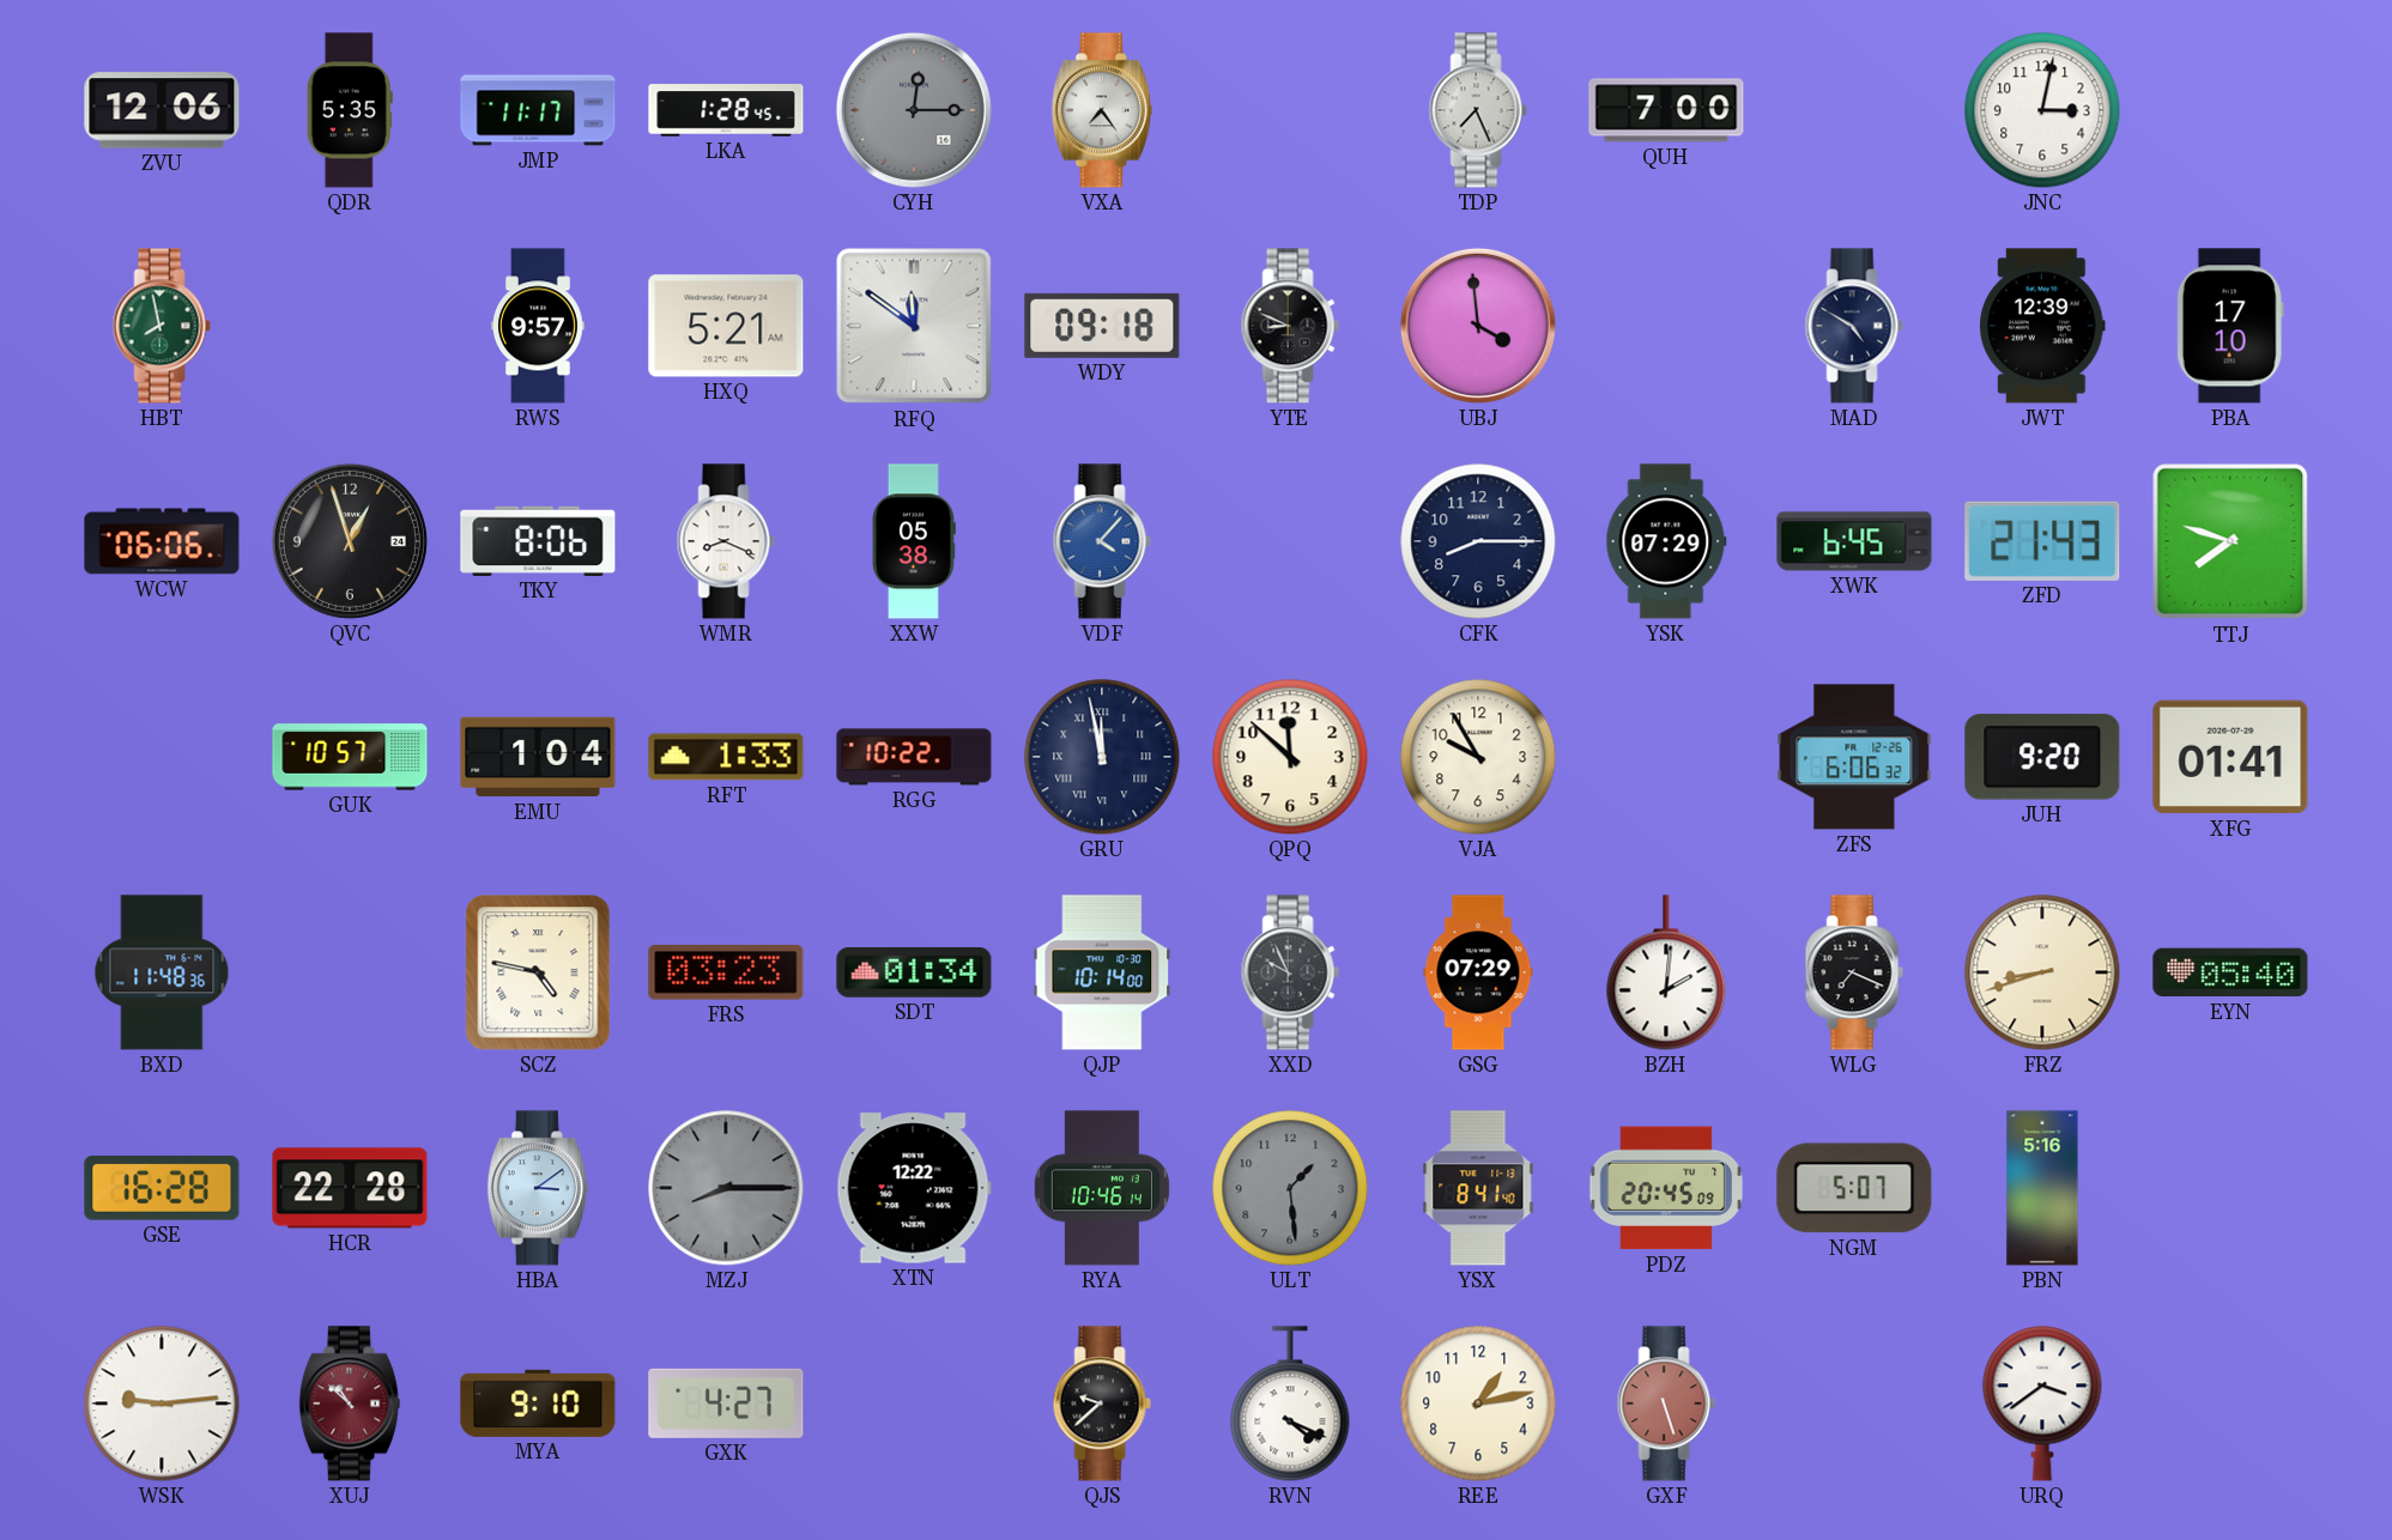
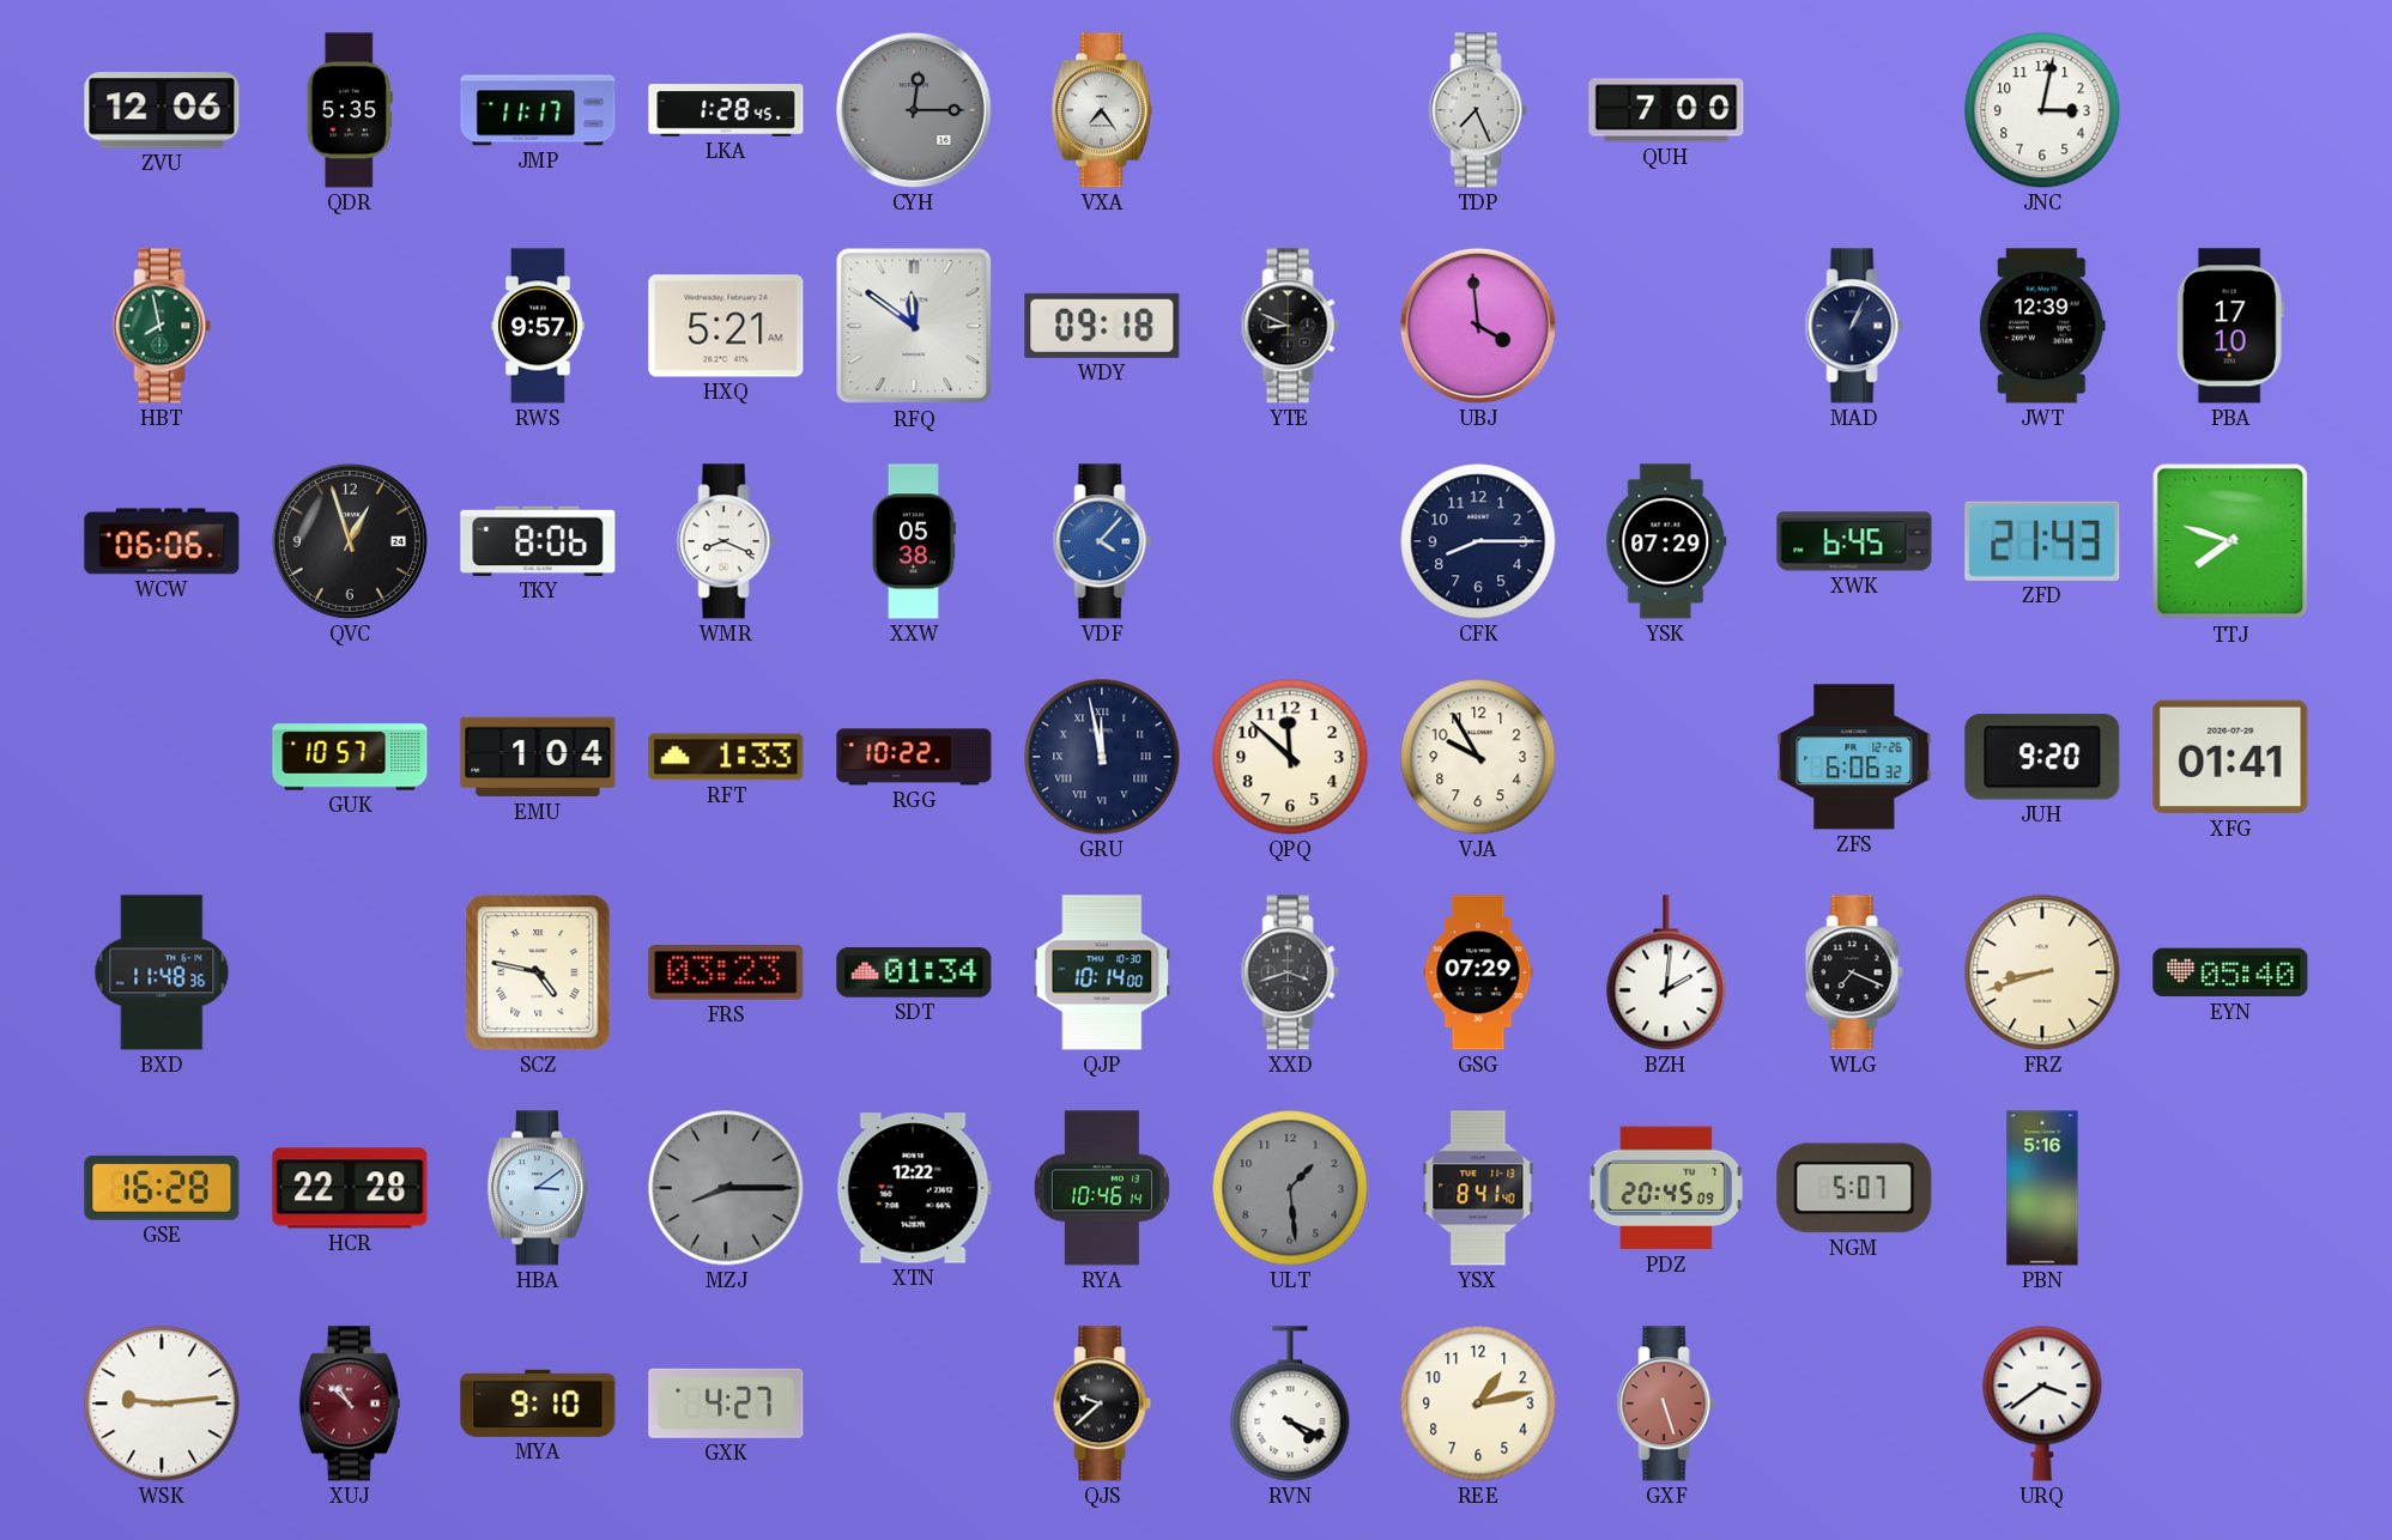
MAD: 4:50 -> 1:04 (1854, 326)
XXD: 9:56 -> 3:42 (1290, 972)
